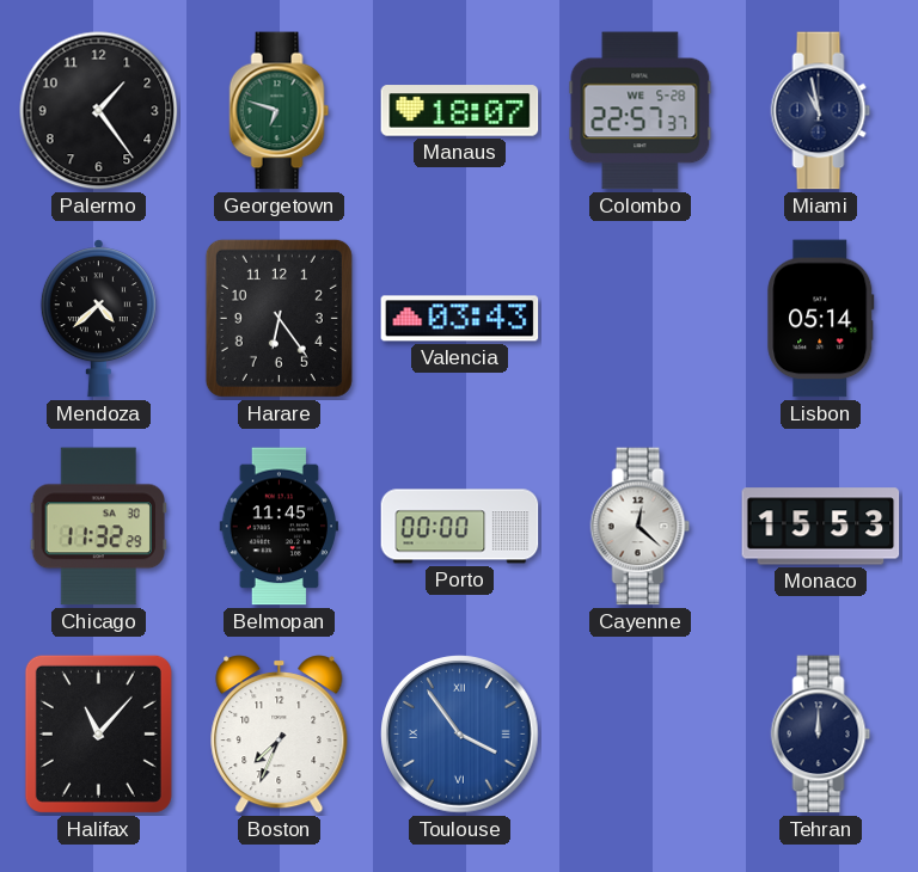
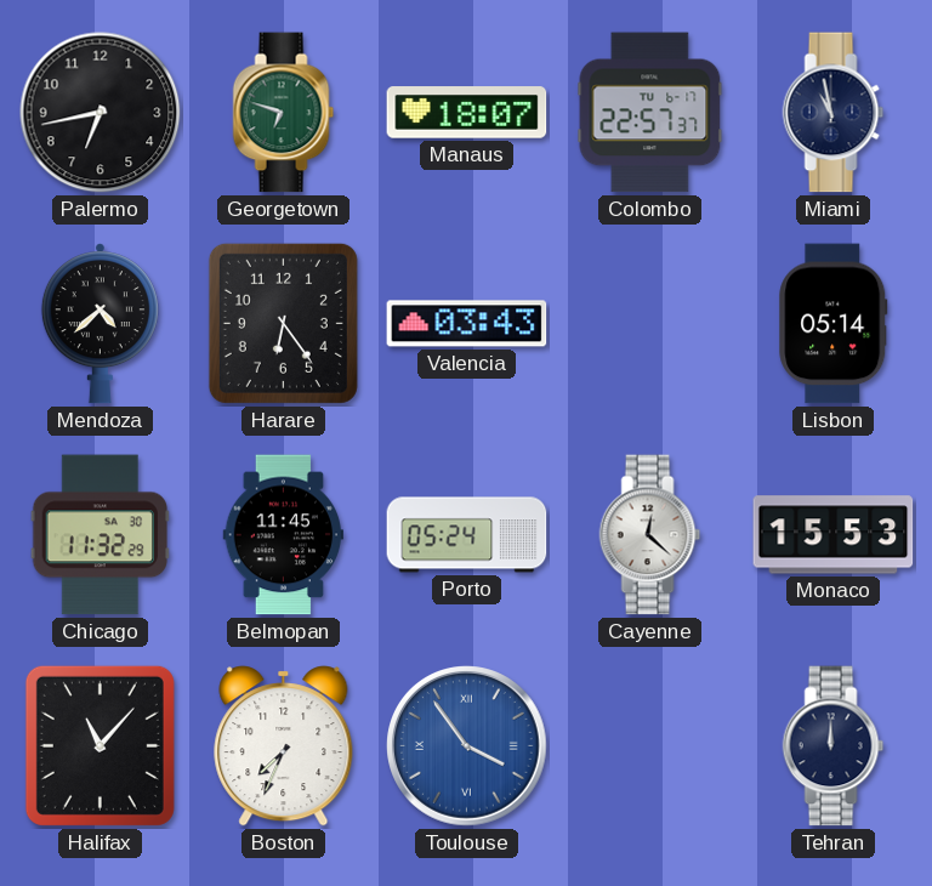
Palermo: 1:24 -> 6:43 (101, 113)
Colombo date: WE 5-28 -> TU 6-17 (650, 113)
Porto: 00:00 -> 05:24 (467, 535)
